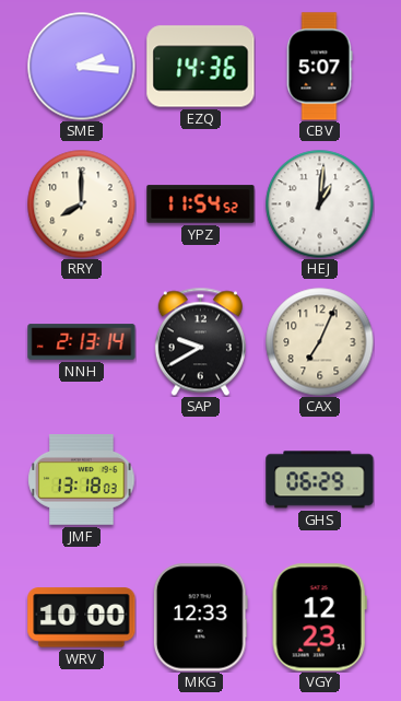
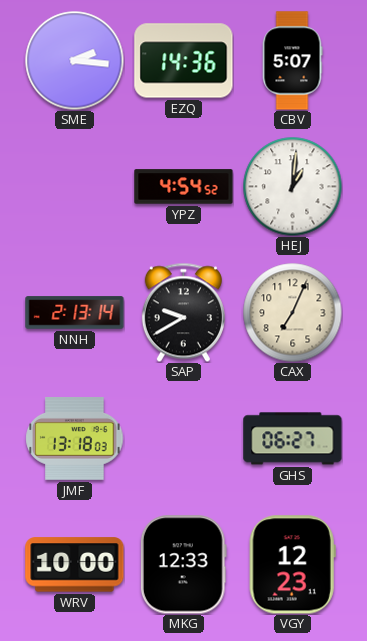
RRY: 8:00 -> none (82, 205)
YPZ: 11:54 -> 4:54 (184, 187)
GHS: 06:29 -> 06:27 (293, 439)
